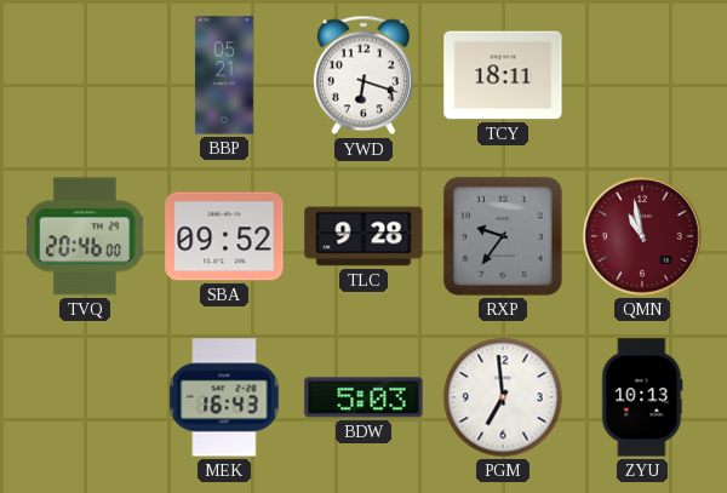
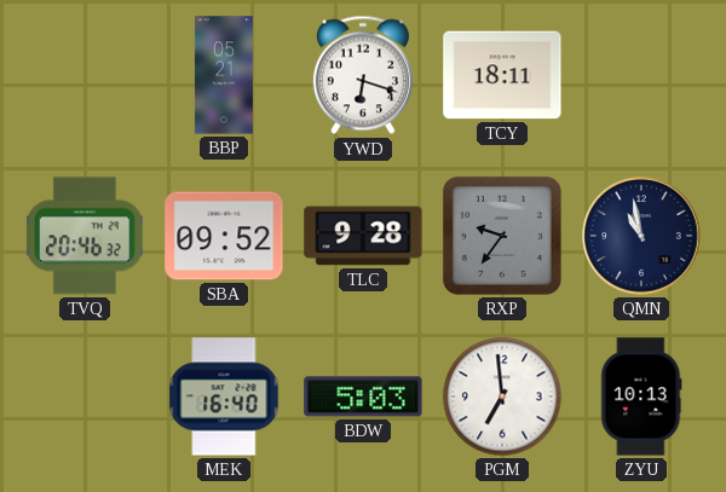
TVQ: 20:46:00 -> 20:46:32 (85, 236)
QMN dial: burgundy -> navy (641, 236)
MEK: 16:43 -> 16:40 (224, 397)
